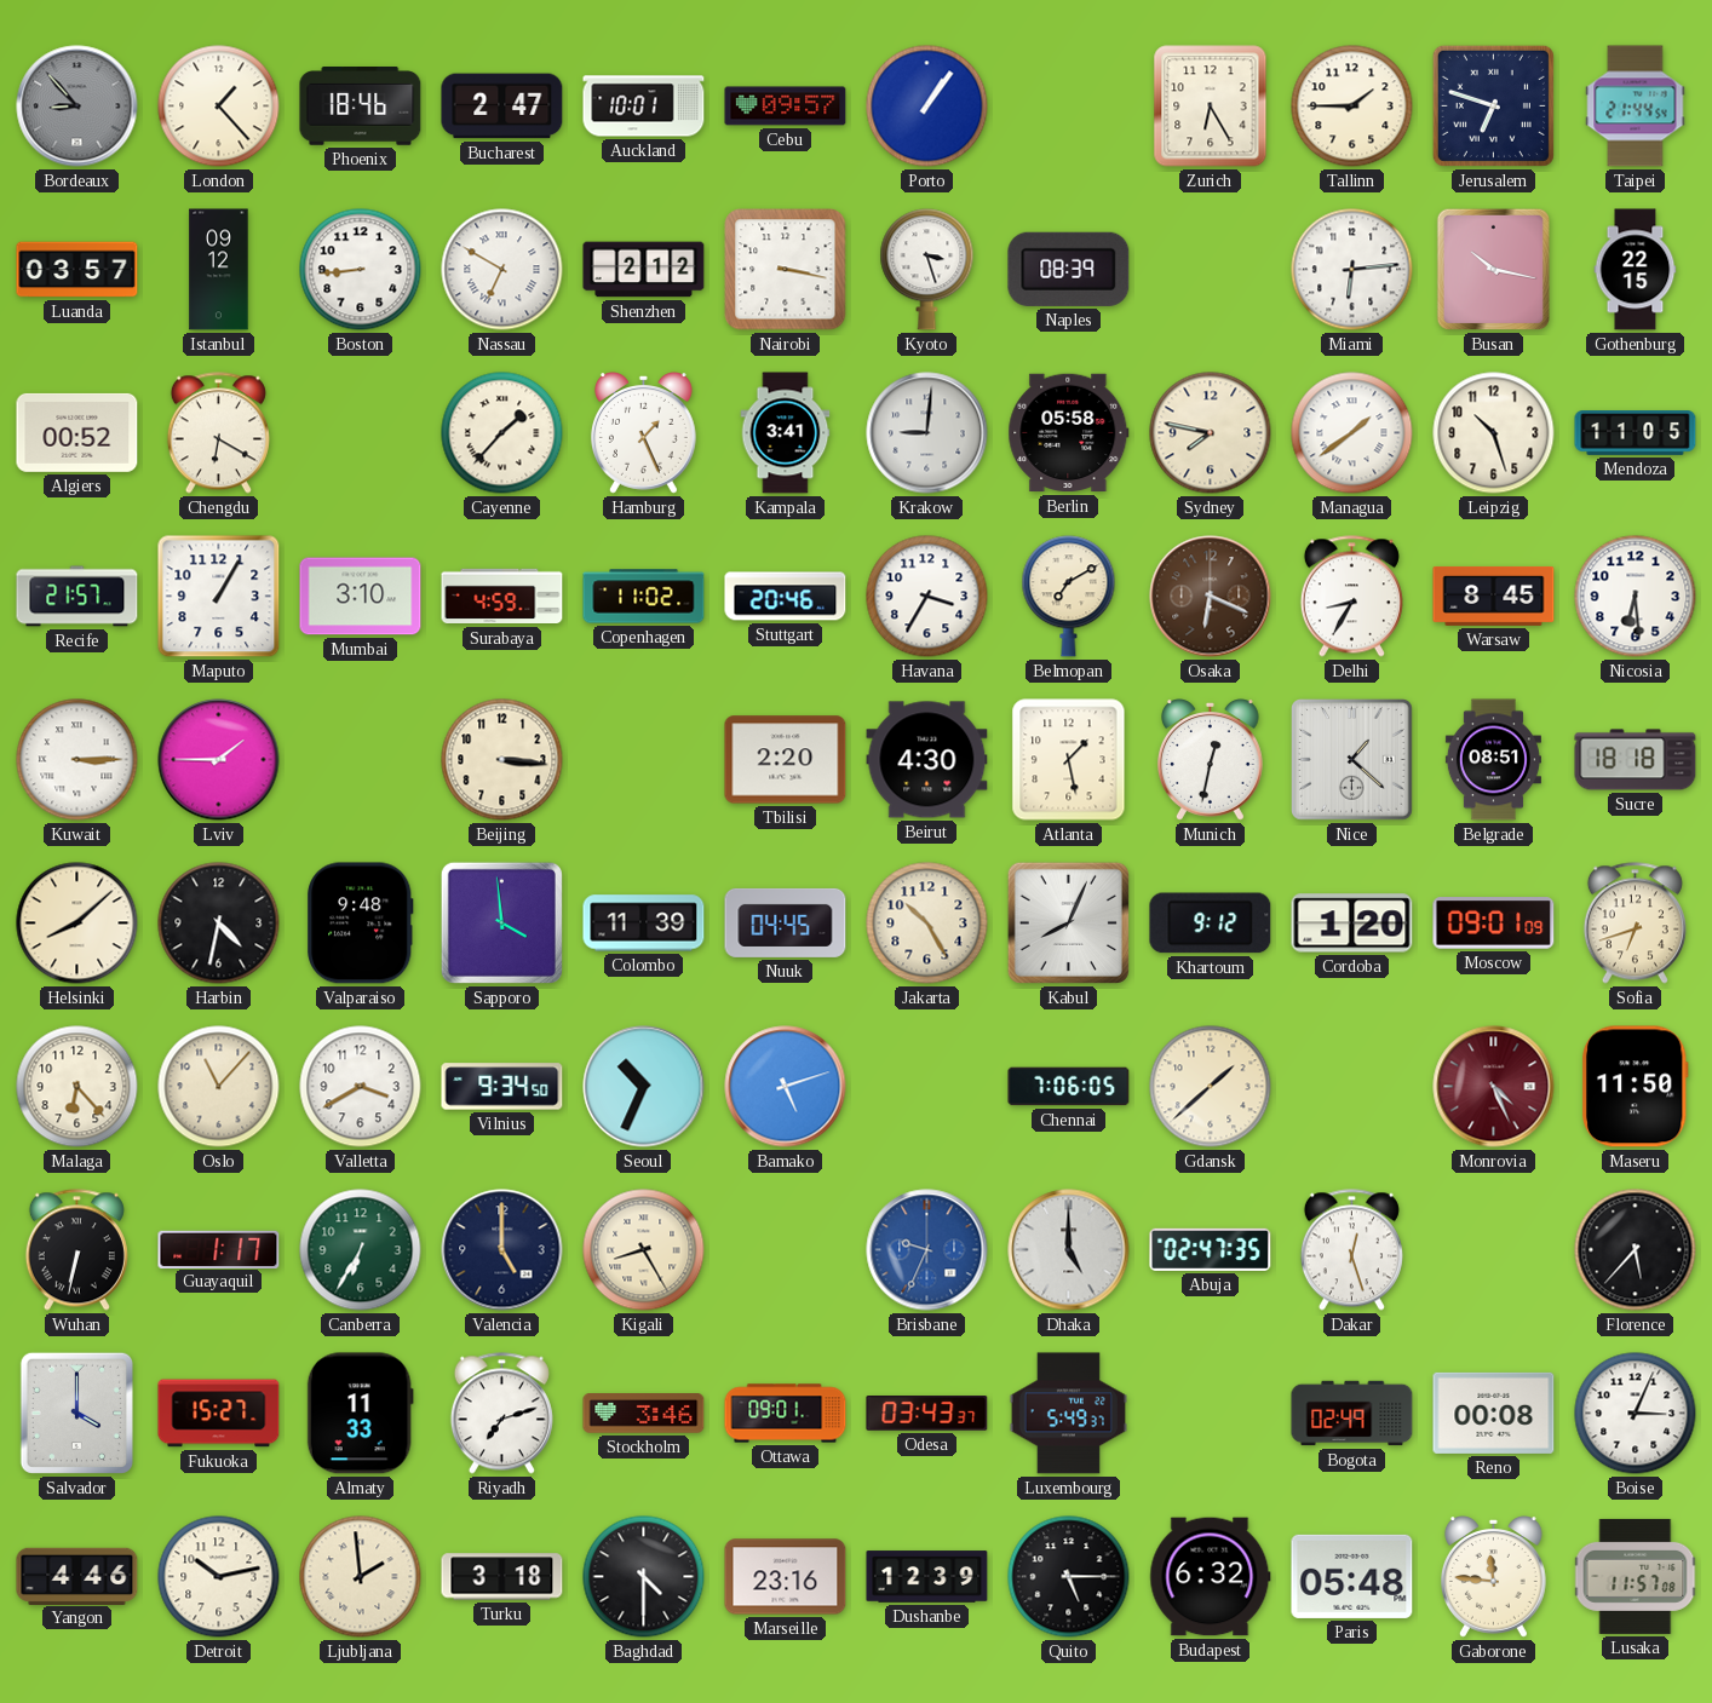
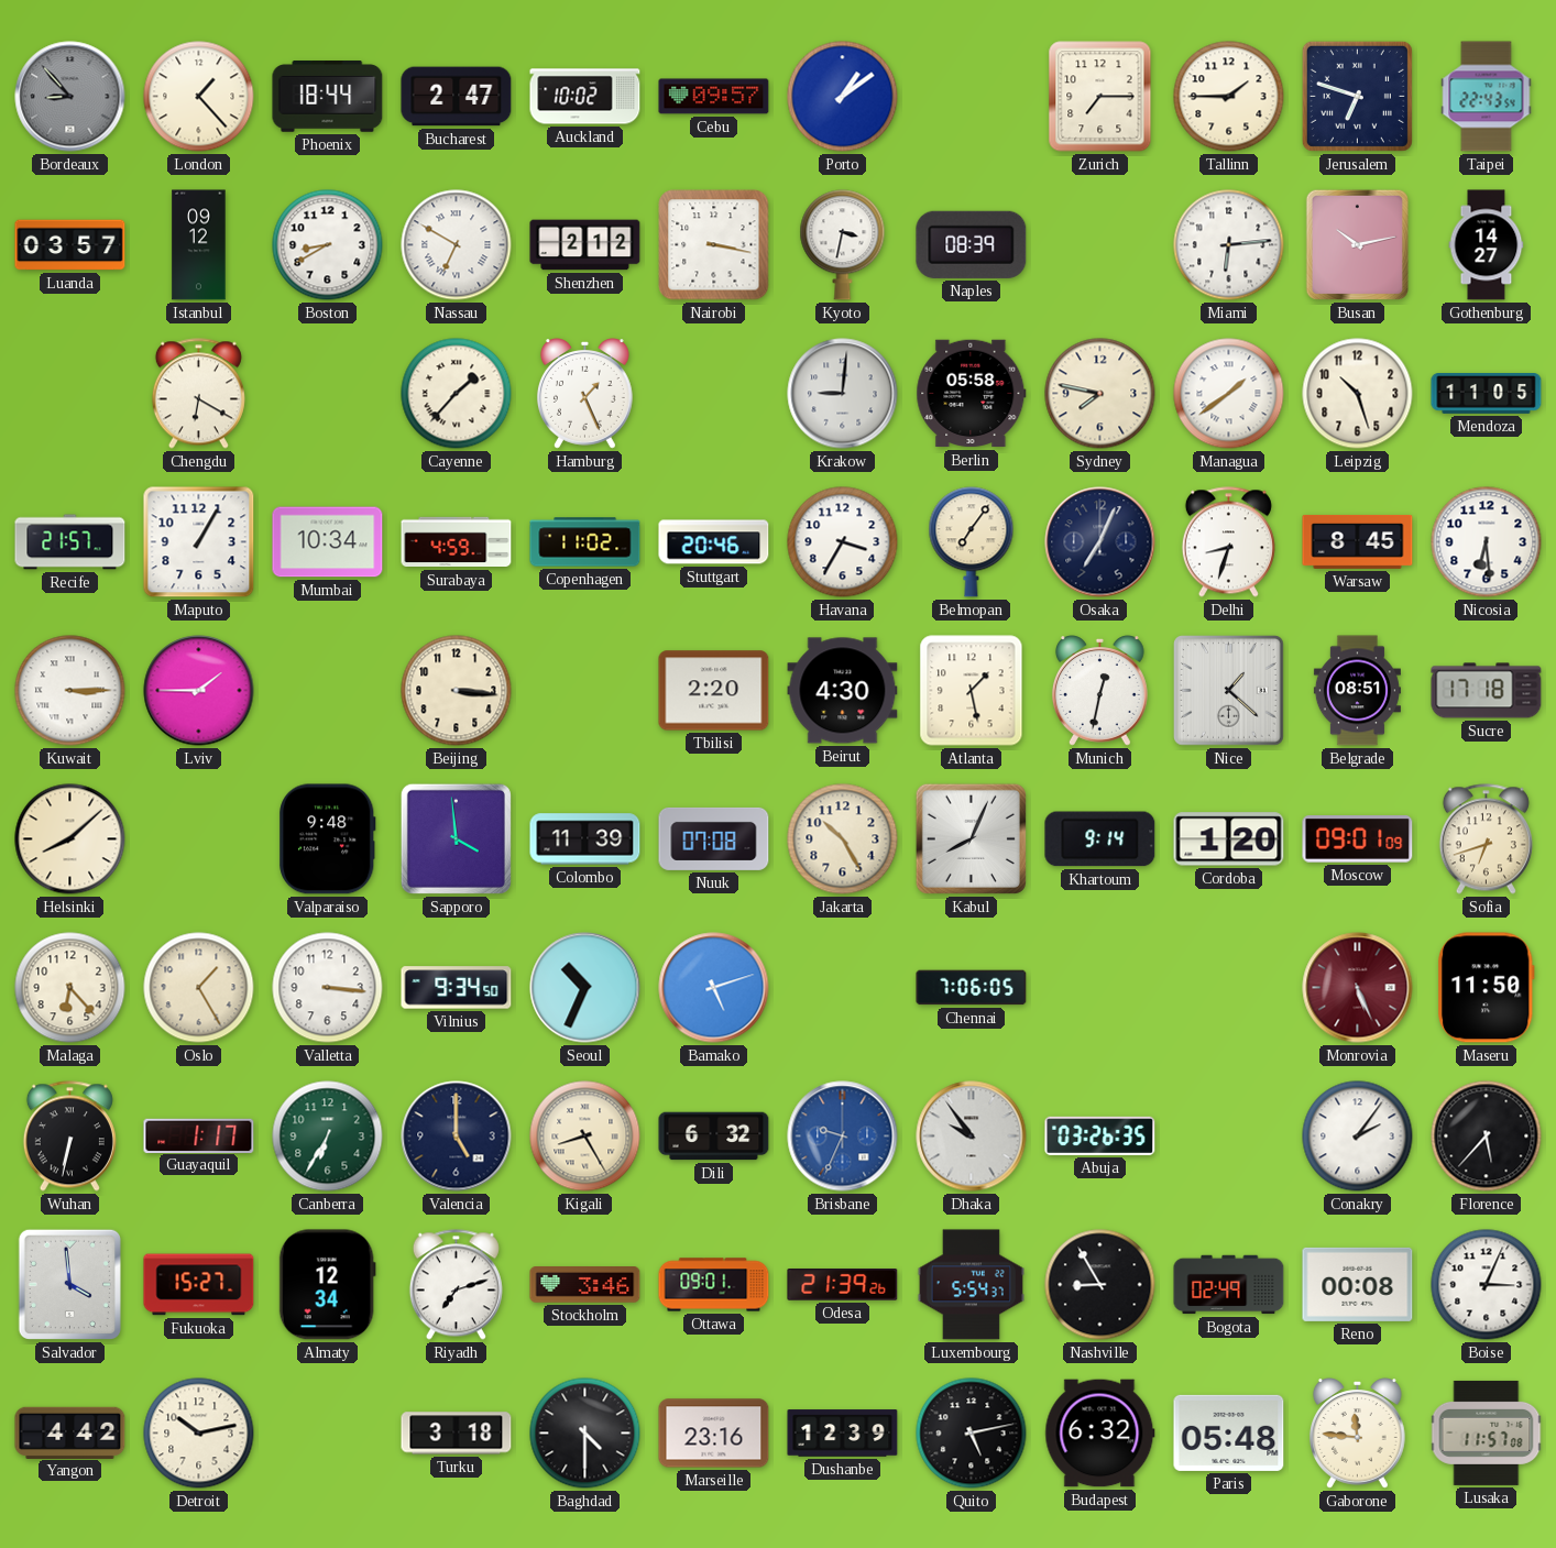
Phoenix: 18:46 -> 18:44 (328, 97)
Auckland: 10:01 -> 10:02 (585, 97)
Porto: 1:06 -> 1:09 (843, 97)
Zurich: 6:25 -> 7:15 (1100, 97)
Taipei: 21:44 -> 22:43 (1487, 97)
Boston: 8:44 -> 8:40 (328, 245)
Kyoto: 3:27 -> 3:32 (843, 245)
Busan: 10:17 -> 10:13 (1357, 244)
Gothenburg: 22:15 -> 14:27 (1487, 245)
Algiers: 00:52 -> none (77, 432)
Kampala: 3:41 -> none (786, 433)
Mumbai: 3:10 -> 10:34 (328, 542)
Belmopan: 7:10 -> 7:06 (972, 542)
Osaka: 6:19 -> 7:04 (1100, 542)
Osaka dial: brown -> navy (1100, 542)
Delhi: 8:35 -> 8:33 (1228, 542)
Sucre: 18:18 -> 17:18 (1487, 691)
Harbin: 4:32 -> none (219, 924)
Nuuk: 04:45 -> 07:08 (714, 838)
Khartoum: 9:12 -> 9:14 (1100, 839)
Oslo: 11:07 -> 1:25 (199, 988)
Valletta: 3:40 -> 3:16 (328, 988)
Gdansk: 1:38 -> none (1211, 1087)
Monrovia: 4:26 -> 5:26 (1358, 988)
Dili: none -> 6:32 (714, 1137)
Dhaka: 5:00 -> 9:54 (972, 1137)
Abuja: 02:47 -> 03:26 (1100, 1135)
Dakar: 12:27 -> none (1351, 1250)
Conakry: none -> 2:06 (1358, 1137)
Salvador: 4:00 -> 3:59 (69, 1284)
Almaty: 11:33 -> 12:34 (327, 1285)
Odesa: 03:43 -> 21:39 (843, 1285)
Luxembourg: 5:49 -> 5:54 (971, 1285)
Nashville: none -> 8:55 (1100, 1285)
Yangon: 4:46 -> 4:42 (70, 1432)
Ljubljana: 1:59 -> none (361, 1577)
Quito: 5:15 -> 5:13 (972, 1434)
